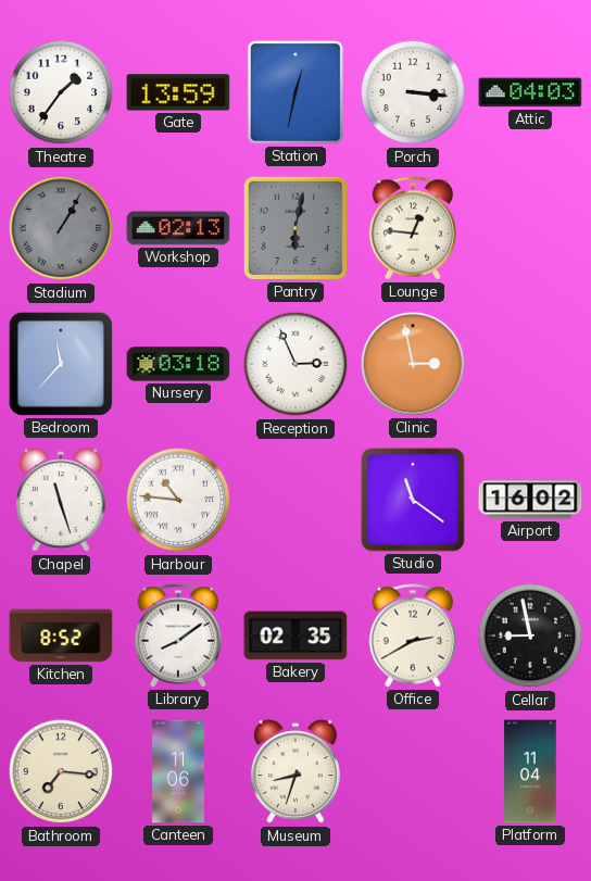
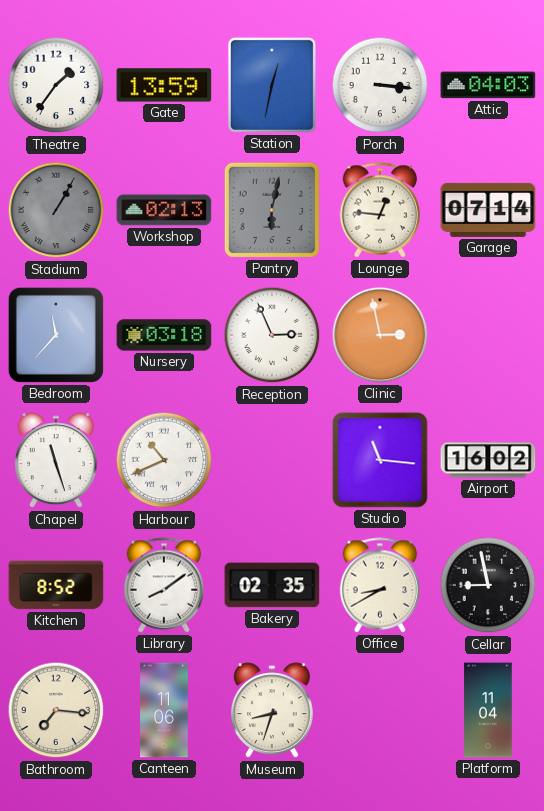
Garage: none -> 07:14 (488, 210)
Harbour: 10:46 -> 10:41 (164, 460)
Studio: 11:21 -> 11:16 (380, 460)
Office: 2:40 -> 8:40 (380, 585)
